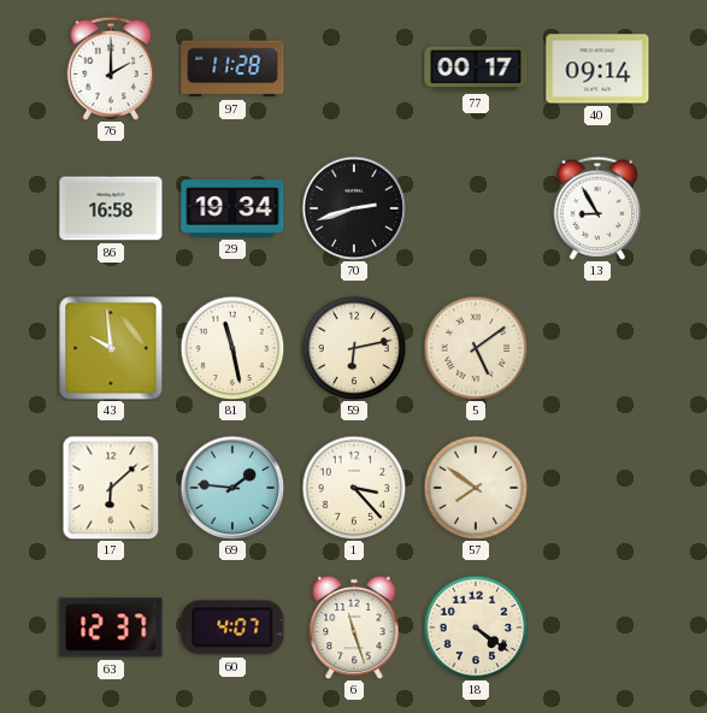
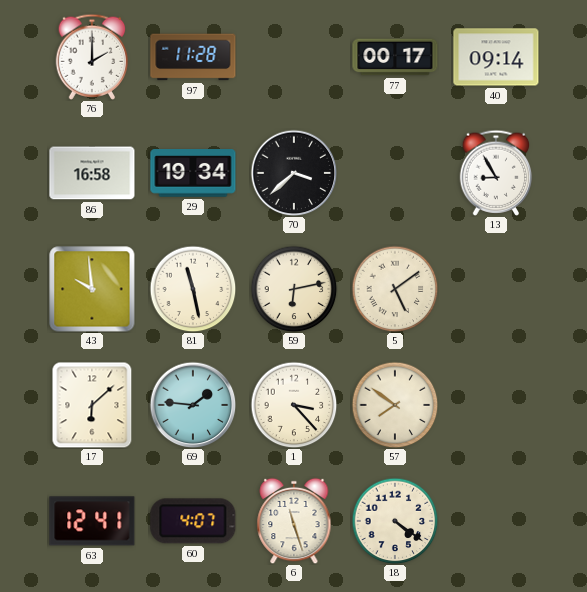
70: 2:42 -> 3:38 (294, 173)
63: 12:37 -> 12:41 (92, 521)
